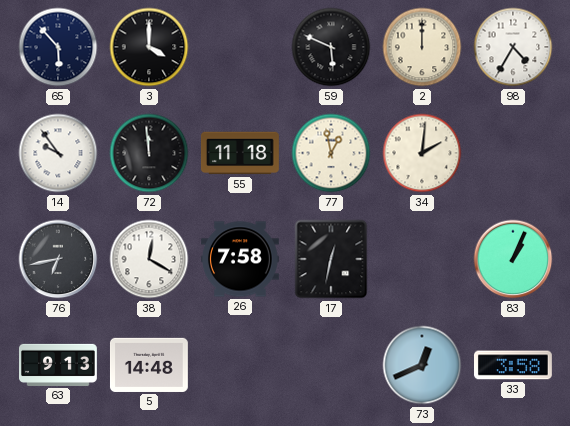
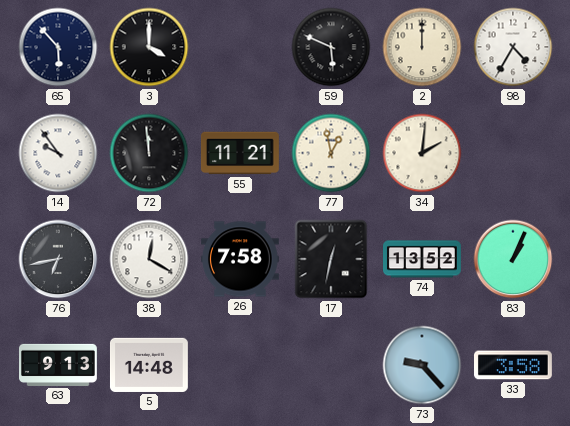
55: 11:18 -> 11:21 (240, 153)
74: none -> 13:52 (423, 259)
73: 12:41 -> 9:23 (422, 365)
